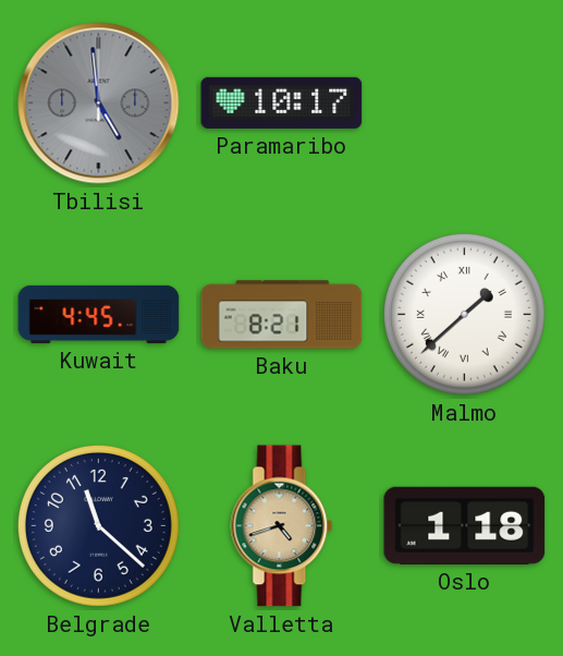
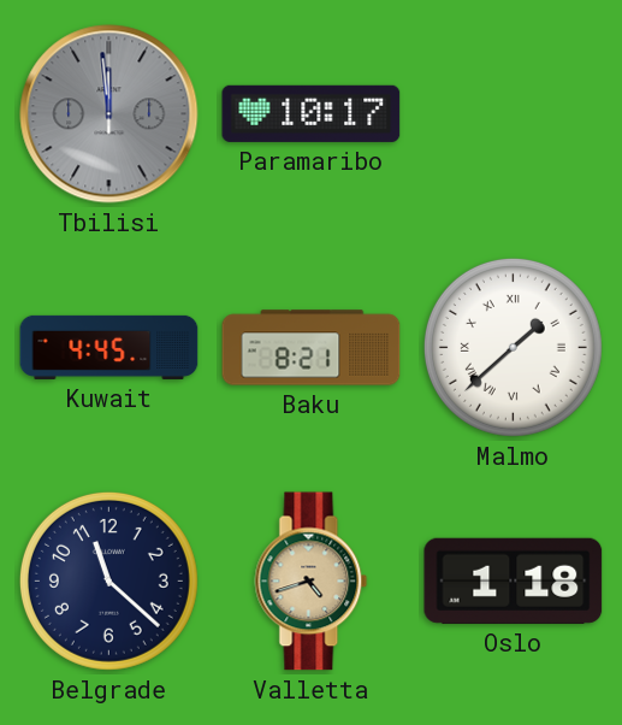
Tbilisi: 4:59 -> 11:59 (109, 114)
